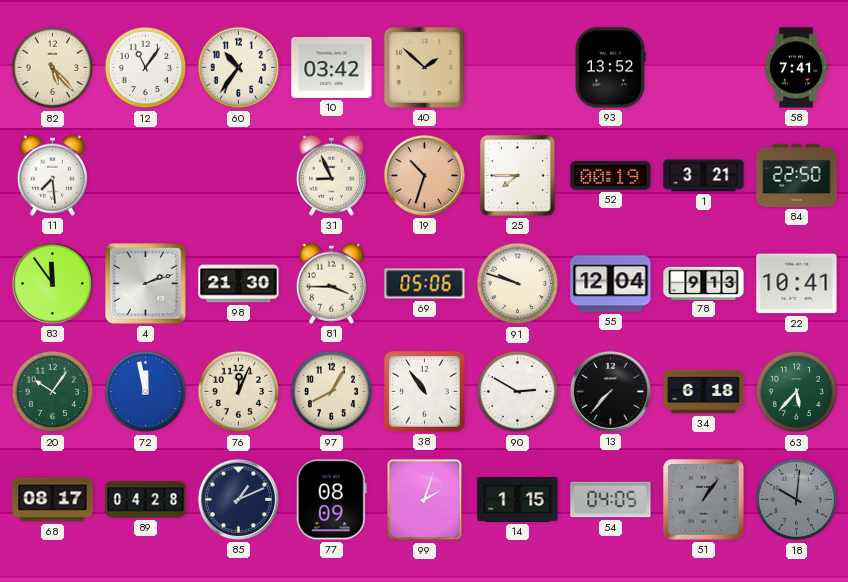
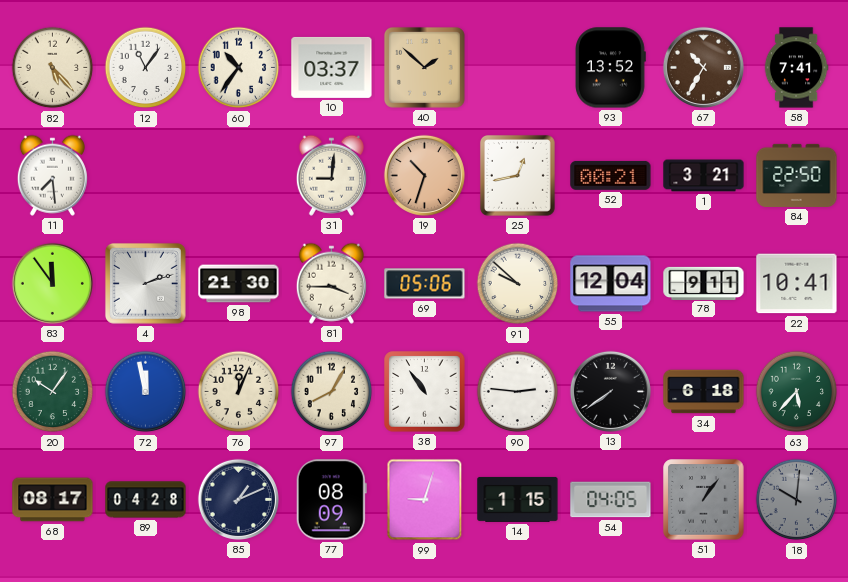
10: 03:42 -> 03:37 (332, 67)
67: none -> 10:35 (703, 67)
31: 8:56 -> 9:01 (331, 175)
25: 7:45 -> 12:43 (517, 175)
52: 00:19 -> 00:21 (611, 175)
91: 9:48 -> 9:52 (518, 284)
78: 9:13 -> 9:11 (704, 283)
90: 2:50 -> 2:46 (518, 392)
13: 7:37 -> 7:39 (610, 391)
99: 2:03 -> 9:03 (425, 500)
